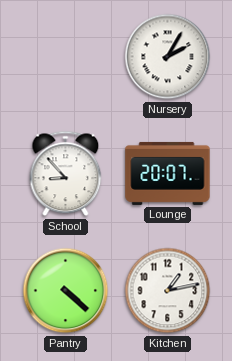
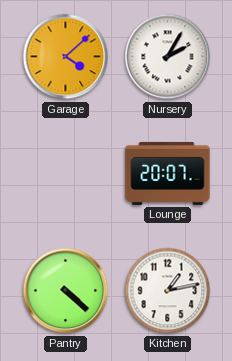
Garage: none -> 4:08 (66, 57)
School: 8:53 -> none (66, 174)
